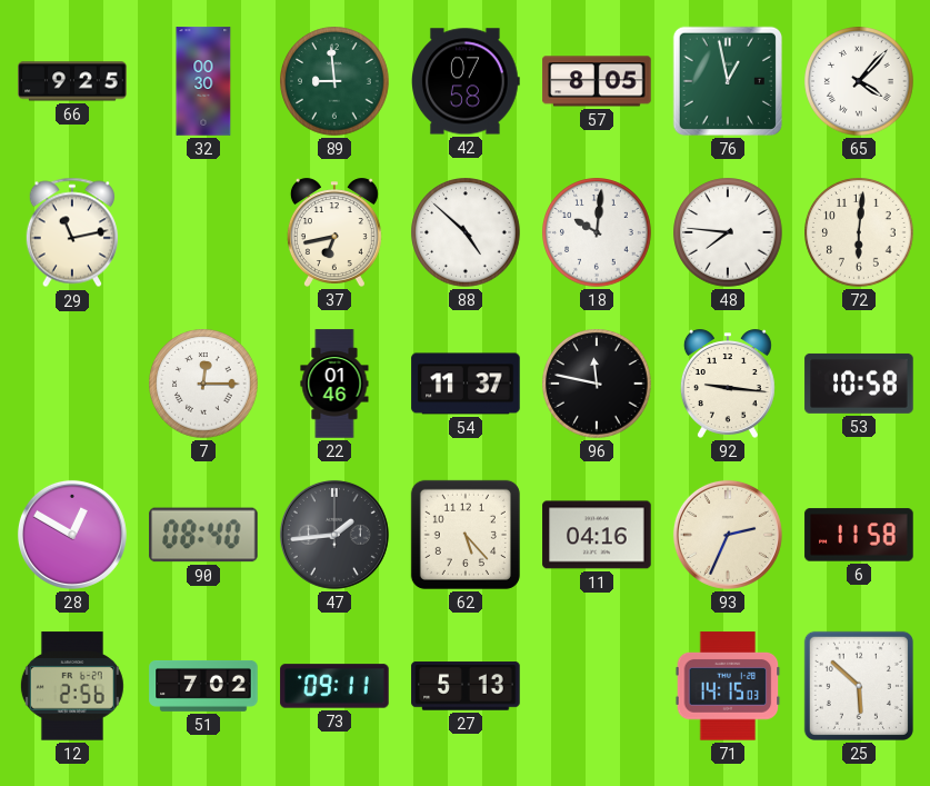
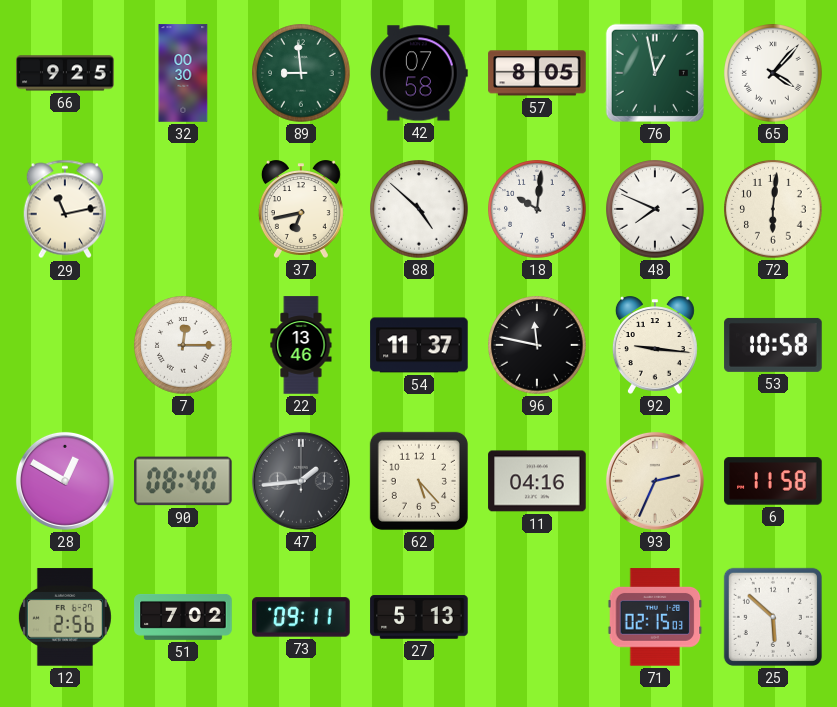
48: 7:46 -> 7:49 (655, 209)
22: 01:46 -> 13:46 (301, 345)
71: 14:15 -> 02:15 (655, 617)
